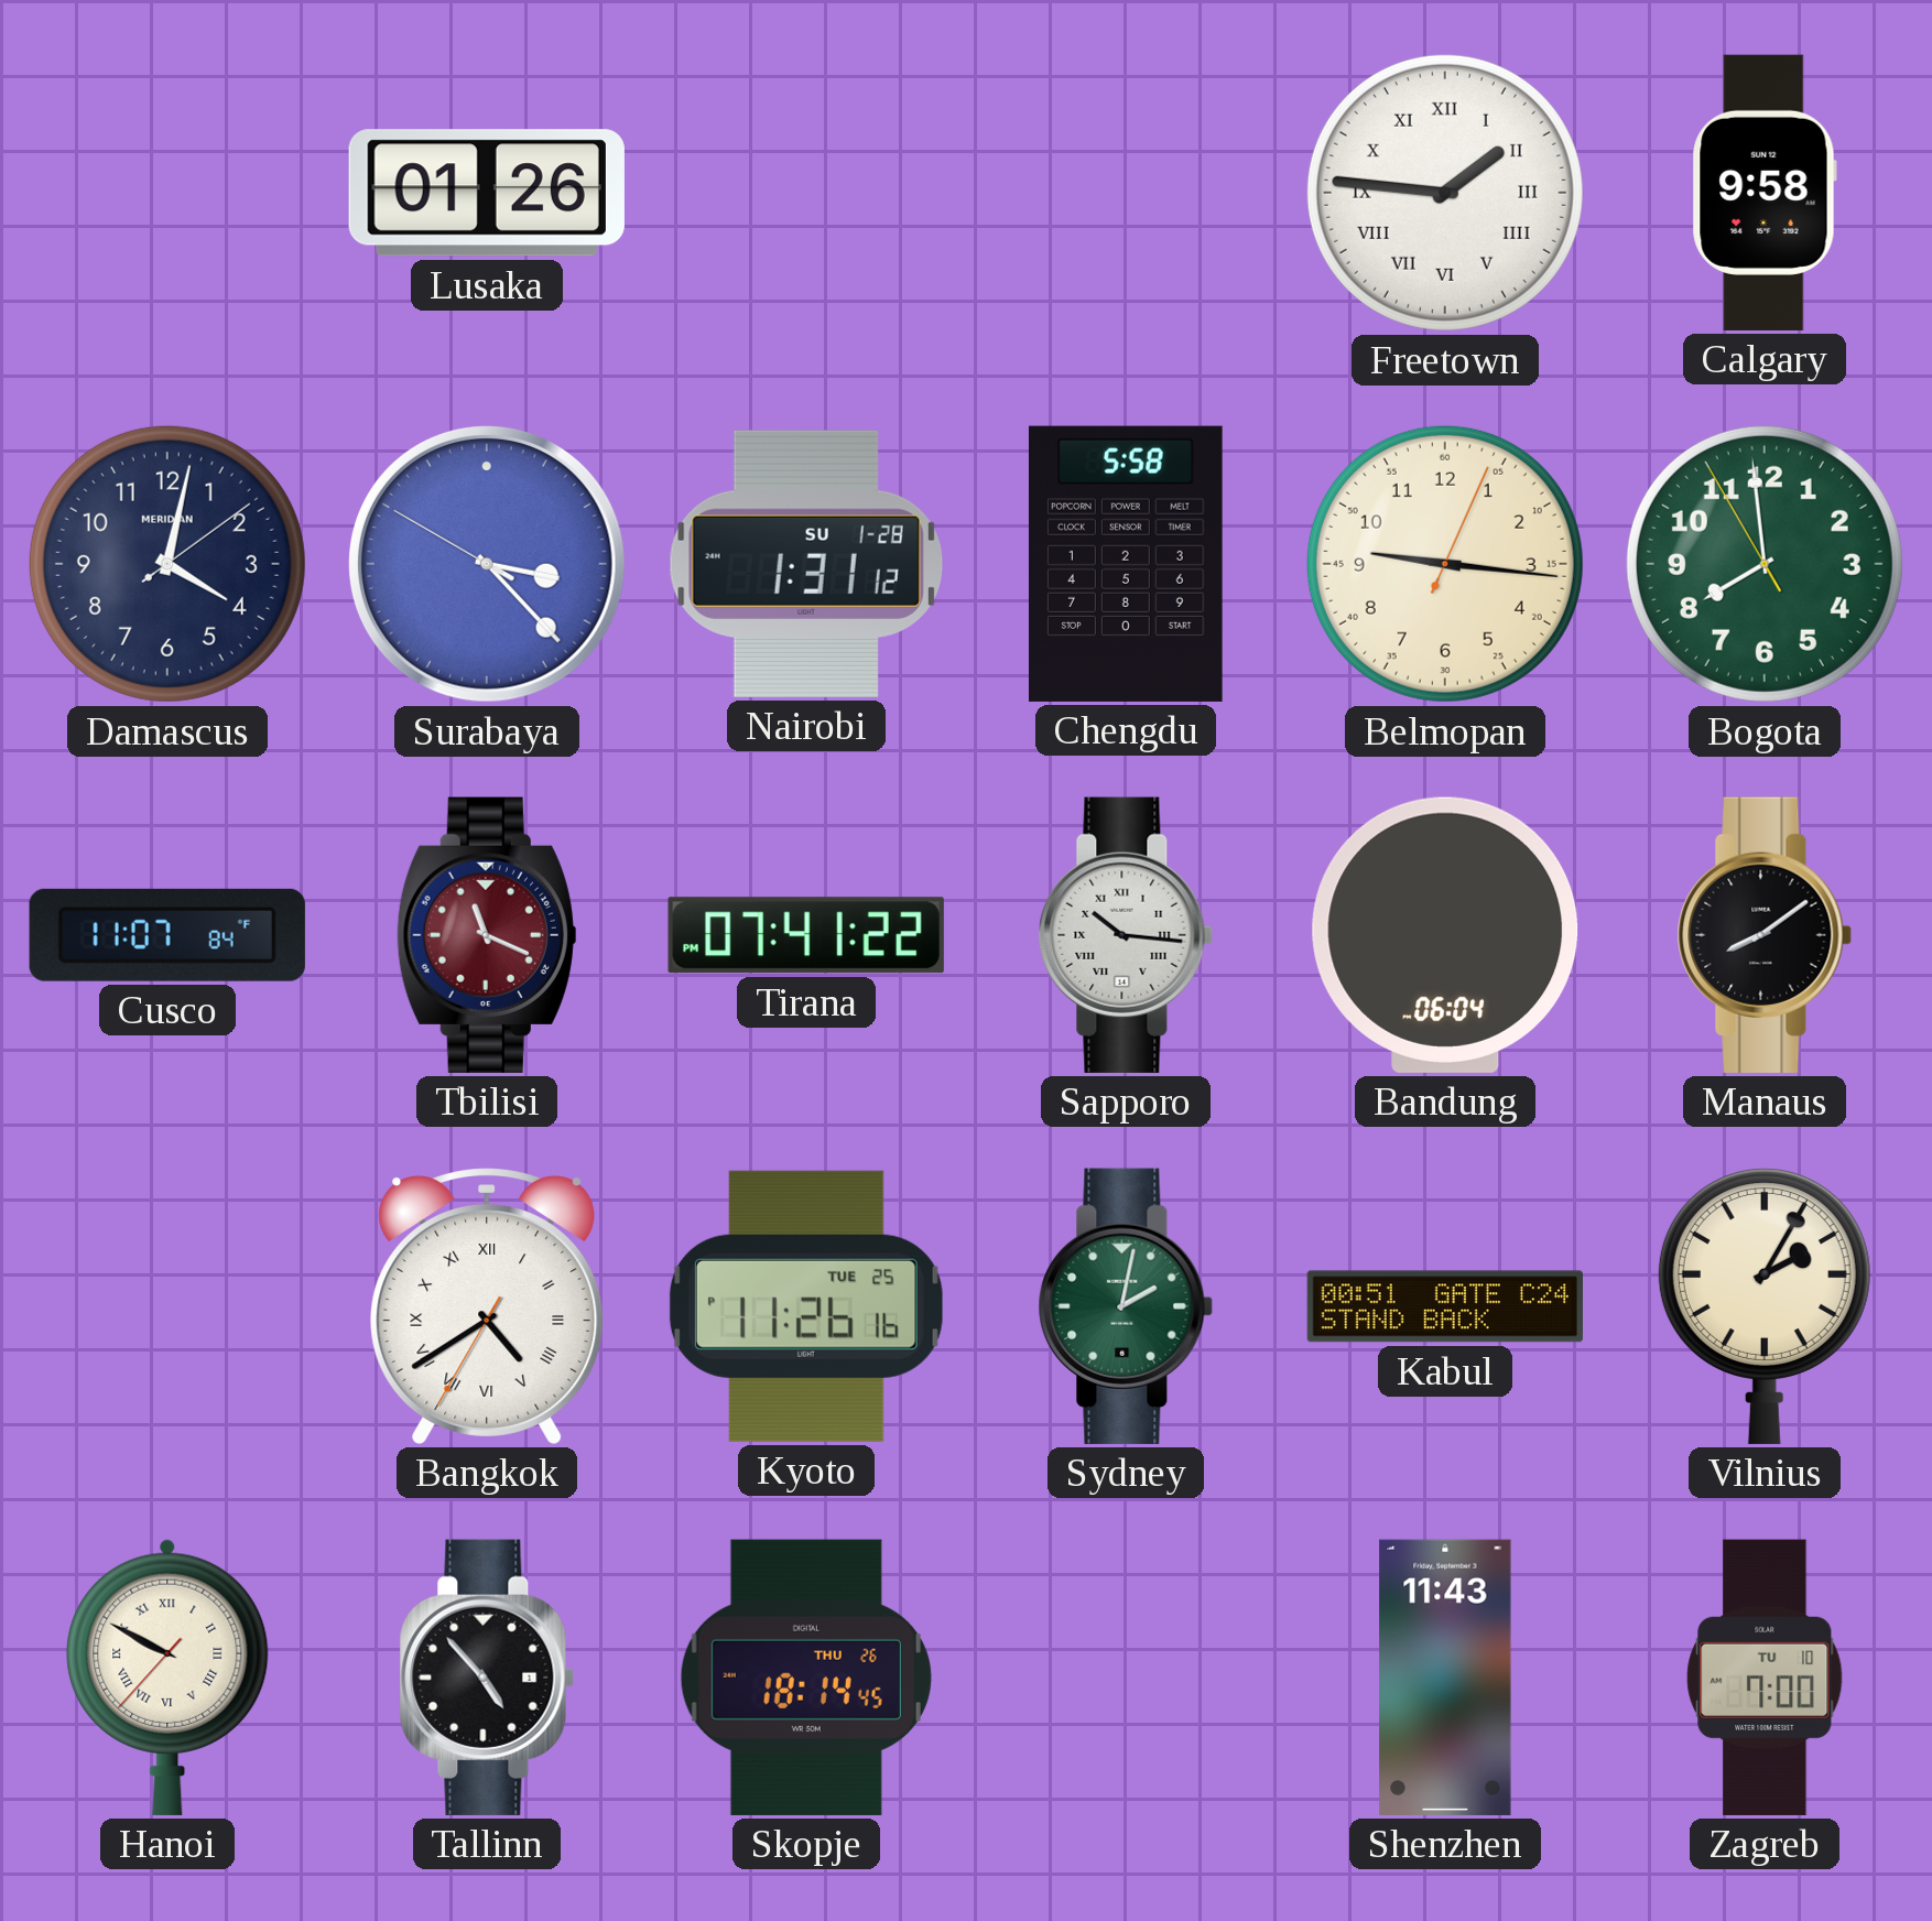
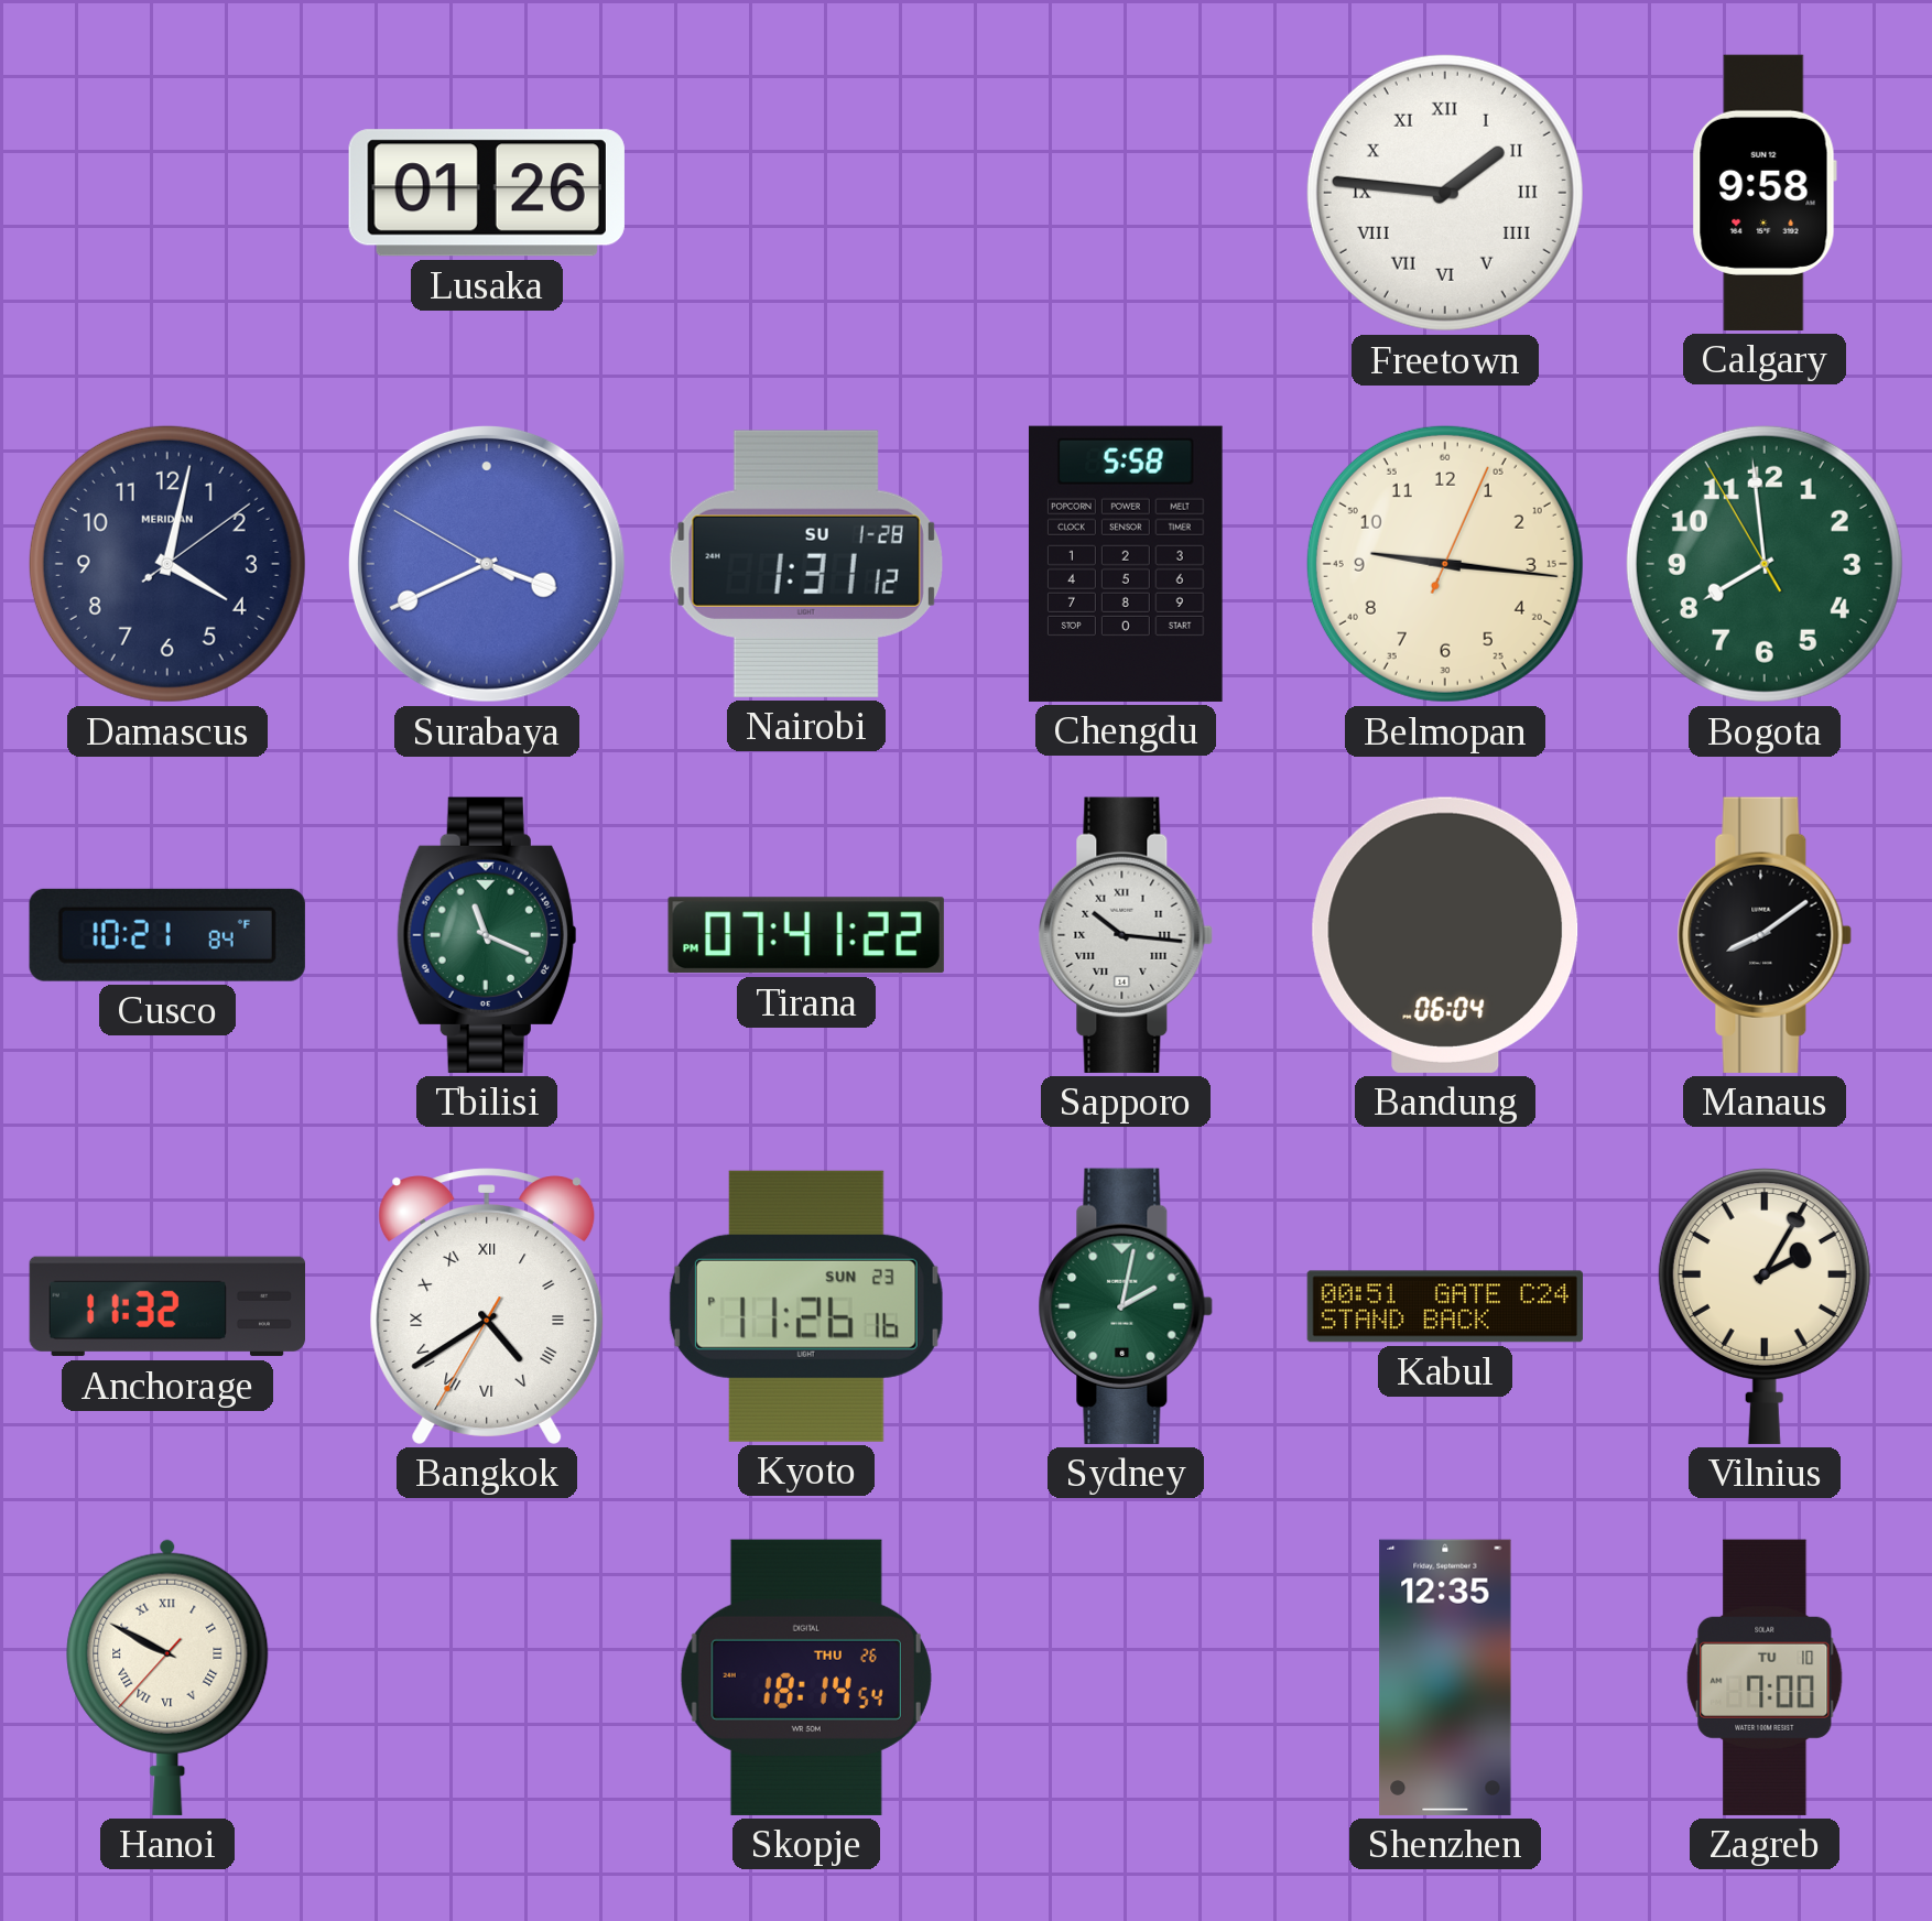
Surabaya: 3:22 -> 3:40 (487, 564)
Cusco: 11:07 -> 10:21 (167, 935)
Tbilisi dial: burgundy -> green (487, 935)
Anchorage: none -> 11:32 (166, 1306)
Kyoto date: TUE 25 -> SUN 23 (806, 1306)
Tallinn: 4:53 -> none (487, 1678)
Skopje: 18:14:45 -> 18:14:54 (806, 1678)
Shenzhen: 11:43 -> 12:35 (1445, 1678)
